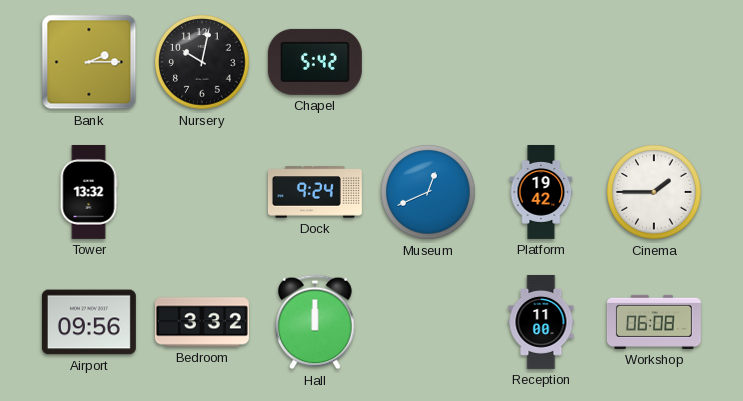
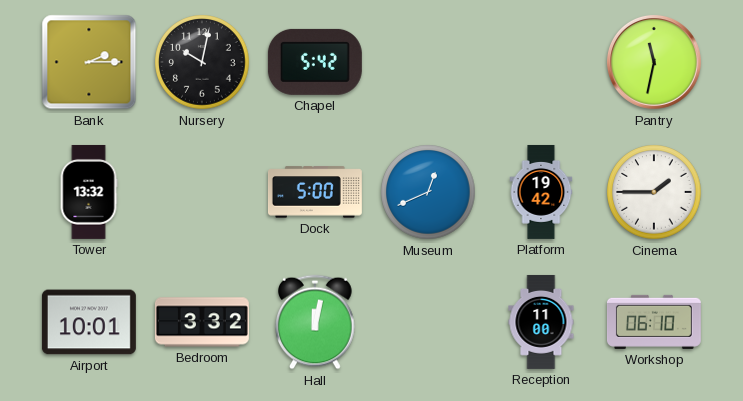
Pantry: none -> 11:32 (654, 62)
Dock: 9:24 -> 5:00 (315, 192)
Airport: 09:56 -> 10:01 (89, 322)
Hall: 12:00 -> 12:02 (315, 322)
Workshop: 06:08 -> 06:10 (654, 322)
